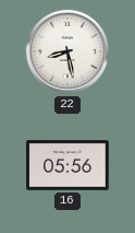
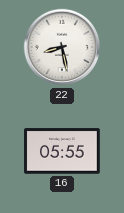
16: 05:56 -> 05:55 (62, 151)
